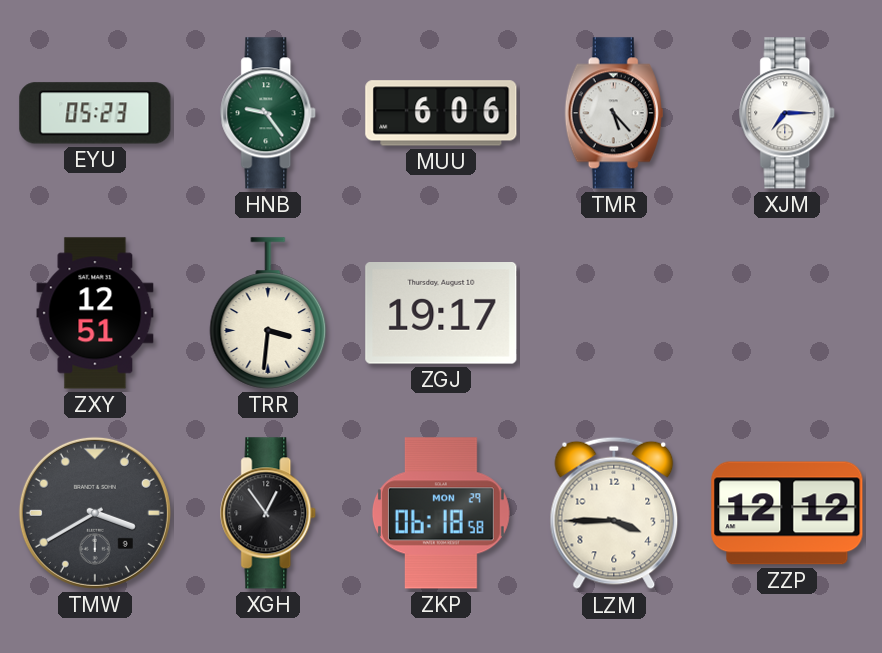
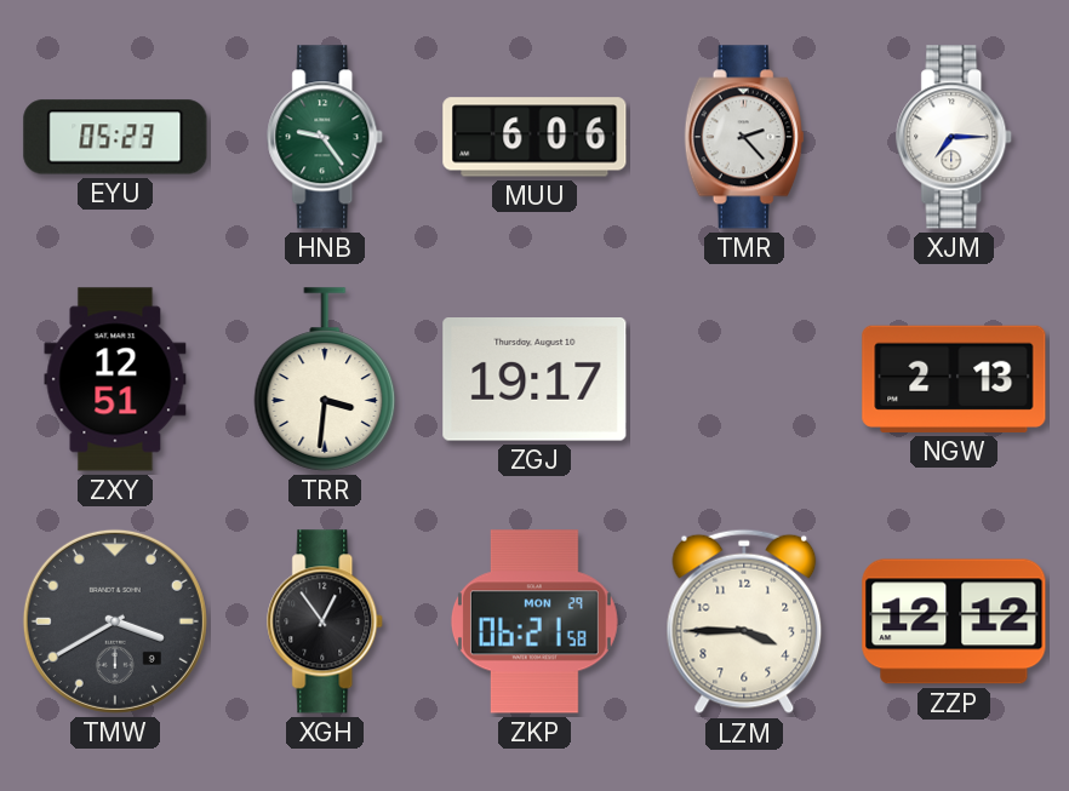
TMR: 5:23 -> 2:23 (744, 137)
NGW: none -> 2:13 (954, 379)
ZKP: 06:18 -> 06:21 (534, 621)
